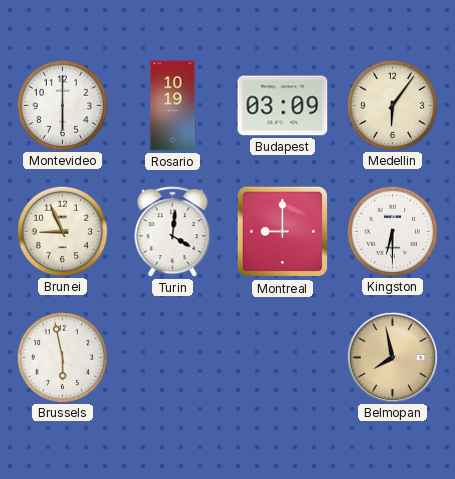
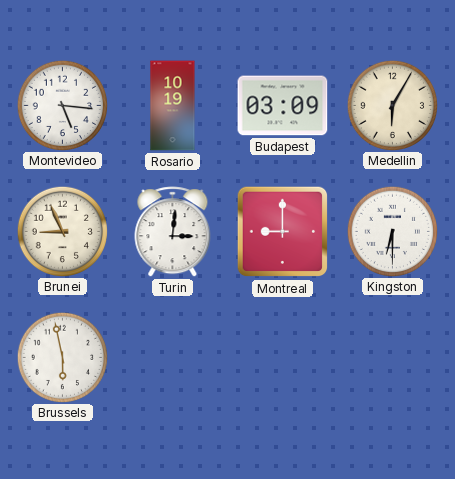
Montevideo: 6:00 -> 5:16 (62, 105)
Medellin: 6:06 -> 6:05 (392, 105)
Turin: 4:01 -> 3:01 (173, 232)
Belmopan: 7:58 -> none (392, 357)
